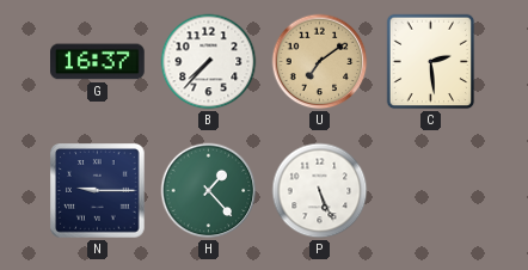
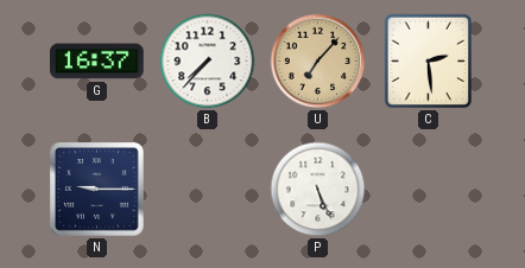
U: 7:09 -> 7:07 (318, 62)
H: 1:23 -> none (209, 191)
